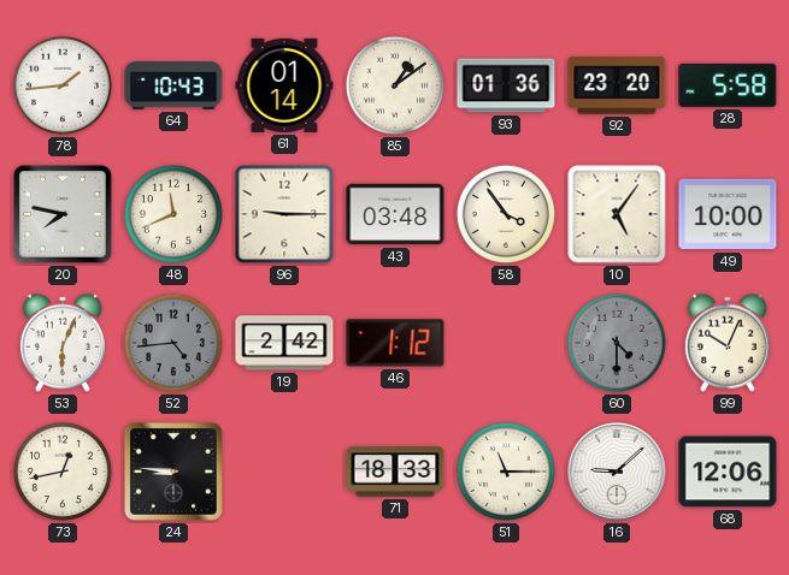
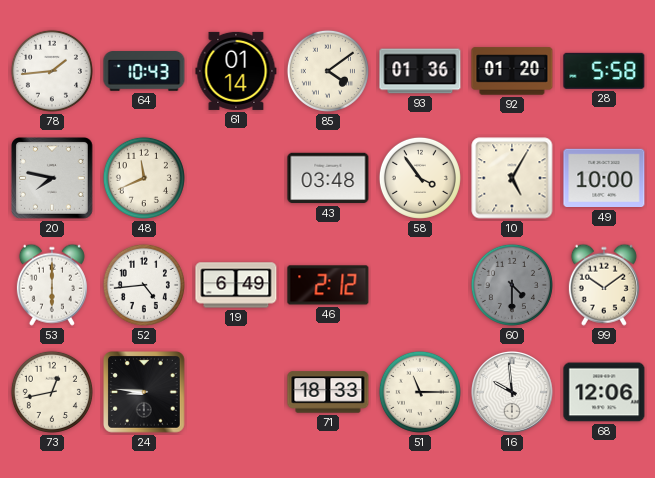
85: 1:09 -> 4:09 (328, 71)
92: 23:20 -> 01:20 (512, 71)
96: 9:15 -> none (284, 214)
10: 5:06 -> 5:05 (512, 178)
53: 6:04 -> 6:00 (52, 285)
52 dial: grey -> white (144, 285)
19: 2:42 -> 6:49 (236, 285)
46: 1:12 -> 2:12 (328, 285)
99: 10:04 -> 10:09 (604, 285)
16: 9:08 -> 9:59 (512, 392)
